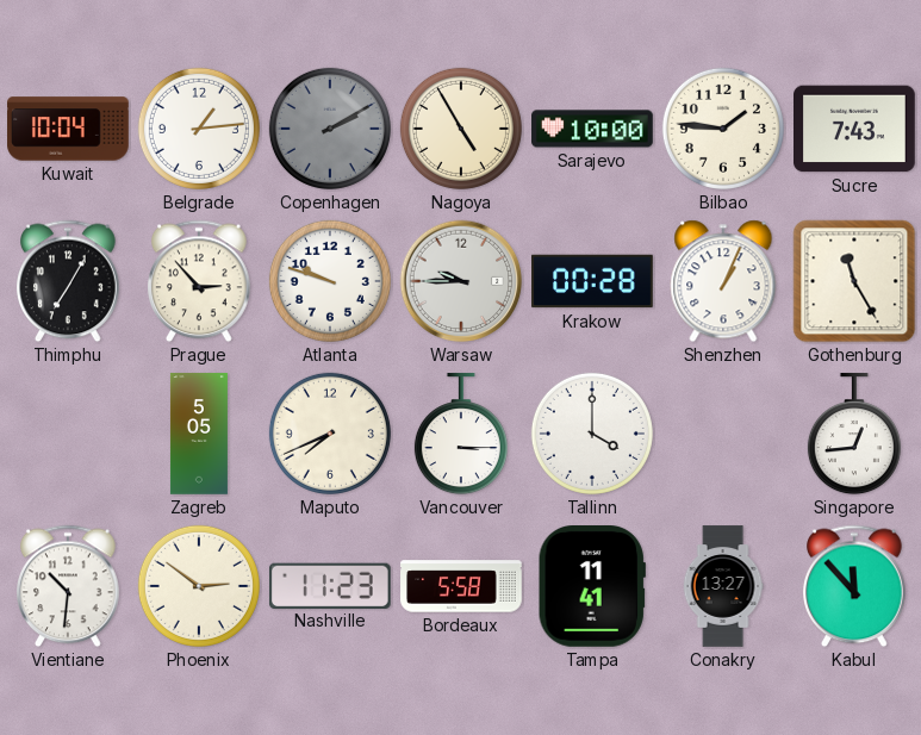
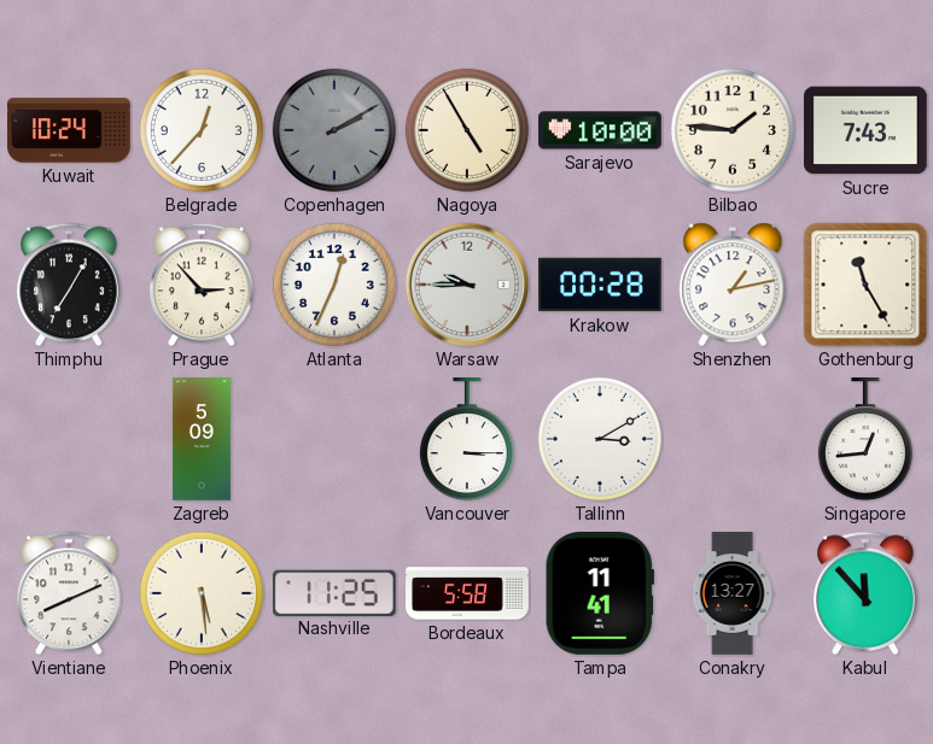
Kuwait: 10:04 -> 10:24 (69, 130)
Belgrade: 1:14 -> 12:37 (202, 130)
Atlanta: 9:48 -> 12:34 (334, 285)
Shenzhen: 1:04 -> 1:13 (733, 285)
Zagreb: 5:05 -> 5:09 (202, 439)
Maputo: 7:41 -> none (330, 434)
Tallinn: 4:00 -> 3:10 (600, 439)
Vientiane: 10:31 -> 8:11 (70, 593)
Phoenix: 2:51 -> 5:29 (202, 593)
Nashville: 11:23 -> 11:25 (334, 592)
